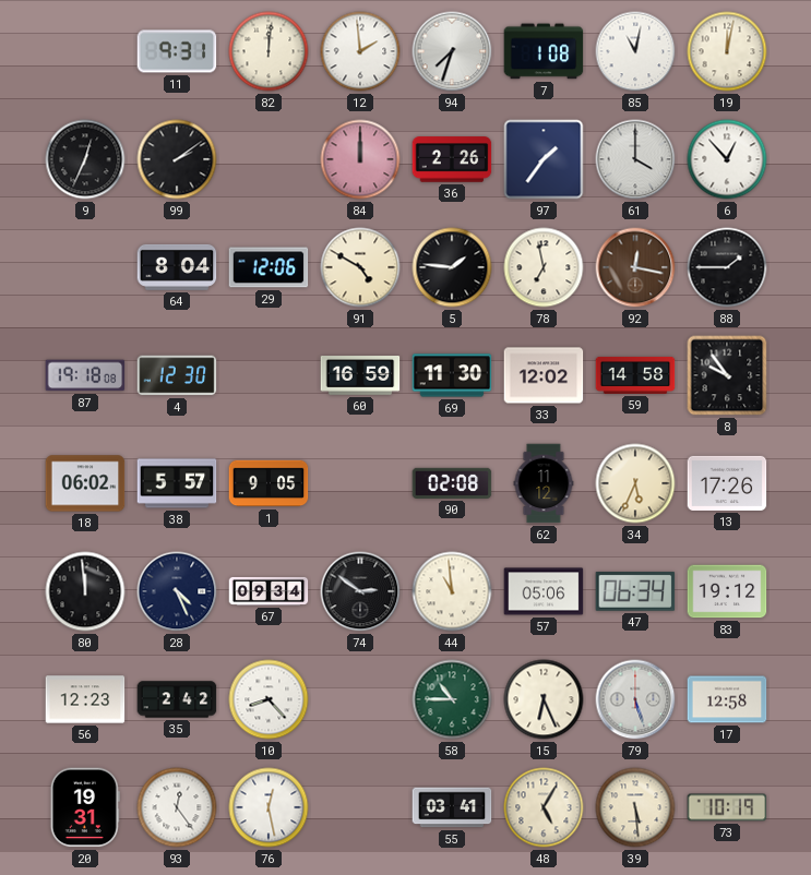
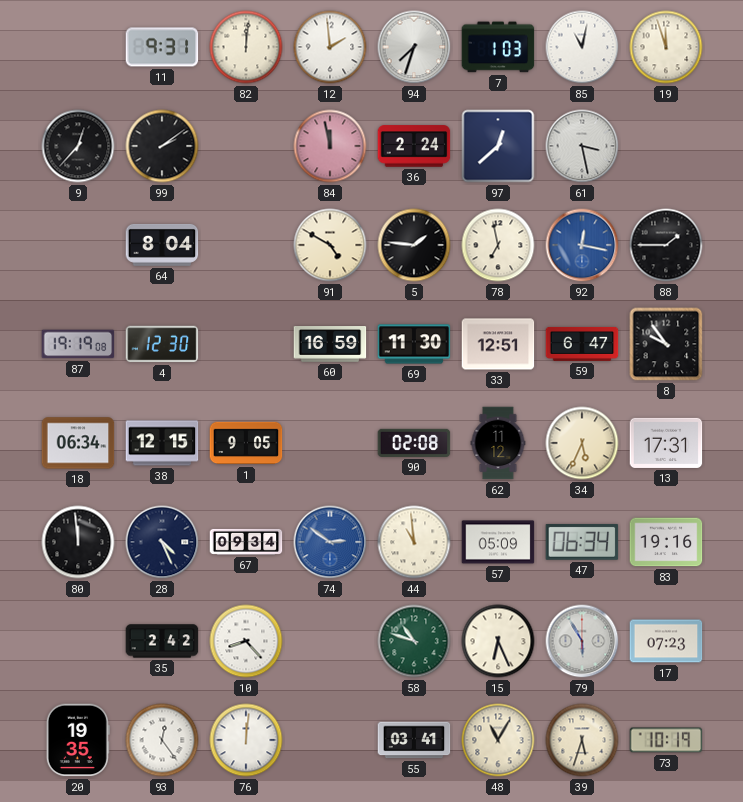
7: 1:08 -> 1:03 (498, 47)
19: 12:02 -> 11:57 (666, 47)
9: 12:34 -> 12:37 (78, 146)
84: 12:00 -> 11:58 (330, 146)
36: 2:26 -> 2:24 (414, 146)
97: 1:36 -> 12:38 (498, 146)
61: 4:00 -> 3:28 (582, 146)
6: 12:53 -> none (727, 159)
29: 12:06 -> none (269, 267)
92 dial: brown -> blue (582, 245)
87: 19:18 -> 19:19 (78, 344)
33: 12:02 -> 12:51 (498, 344)
59: 14:58 -> 6:47 (582, 344)
18: 06:02 -> 06:34 (78, 443)
38: 5:57 -> 12:15 (162, 443)
13: 17:26 -> 17:31 (666, 443)
74 dial: black -> blue (330, 542)
57: 05:06 -> 05:09 (498, 542)
83: 19:12 -> 19:16 (666, 542)
56: 12:23 -> none (85, 699)
58: 10:45 -> 10:48 (414, 641)
79: 5:27 -> 5:55 (582, 641)
17: 12:58 -> 07:23 (666, 641)
20: 19:31 -> 19:35 (78, 740)
76: 12:28 -> 12:01 (246, 740)
48: 5:05 -> 11:05 (498, 740)
39: 5:29 -> 5:33 (582, 740)
